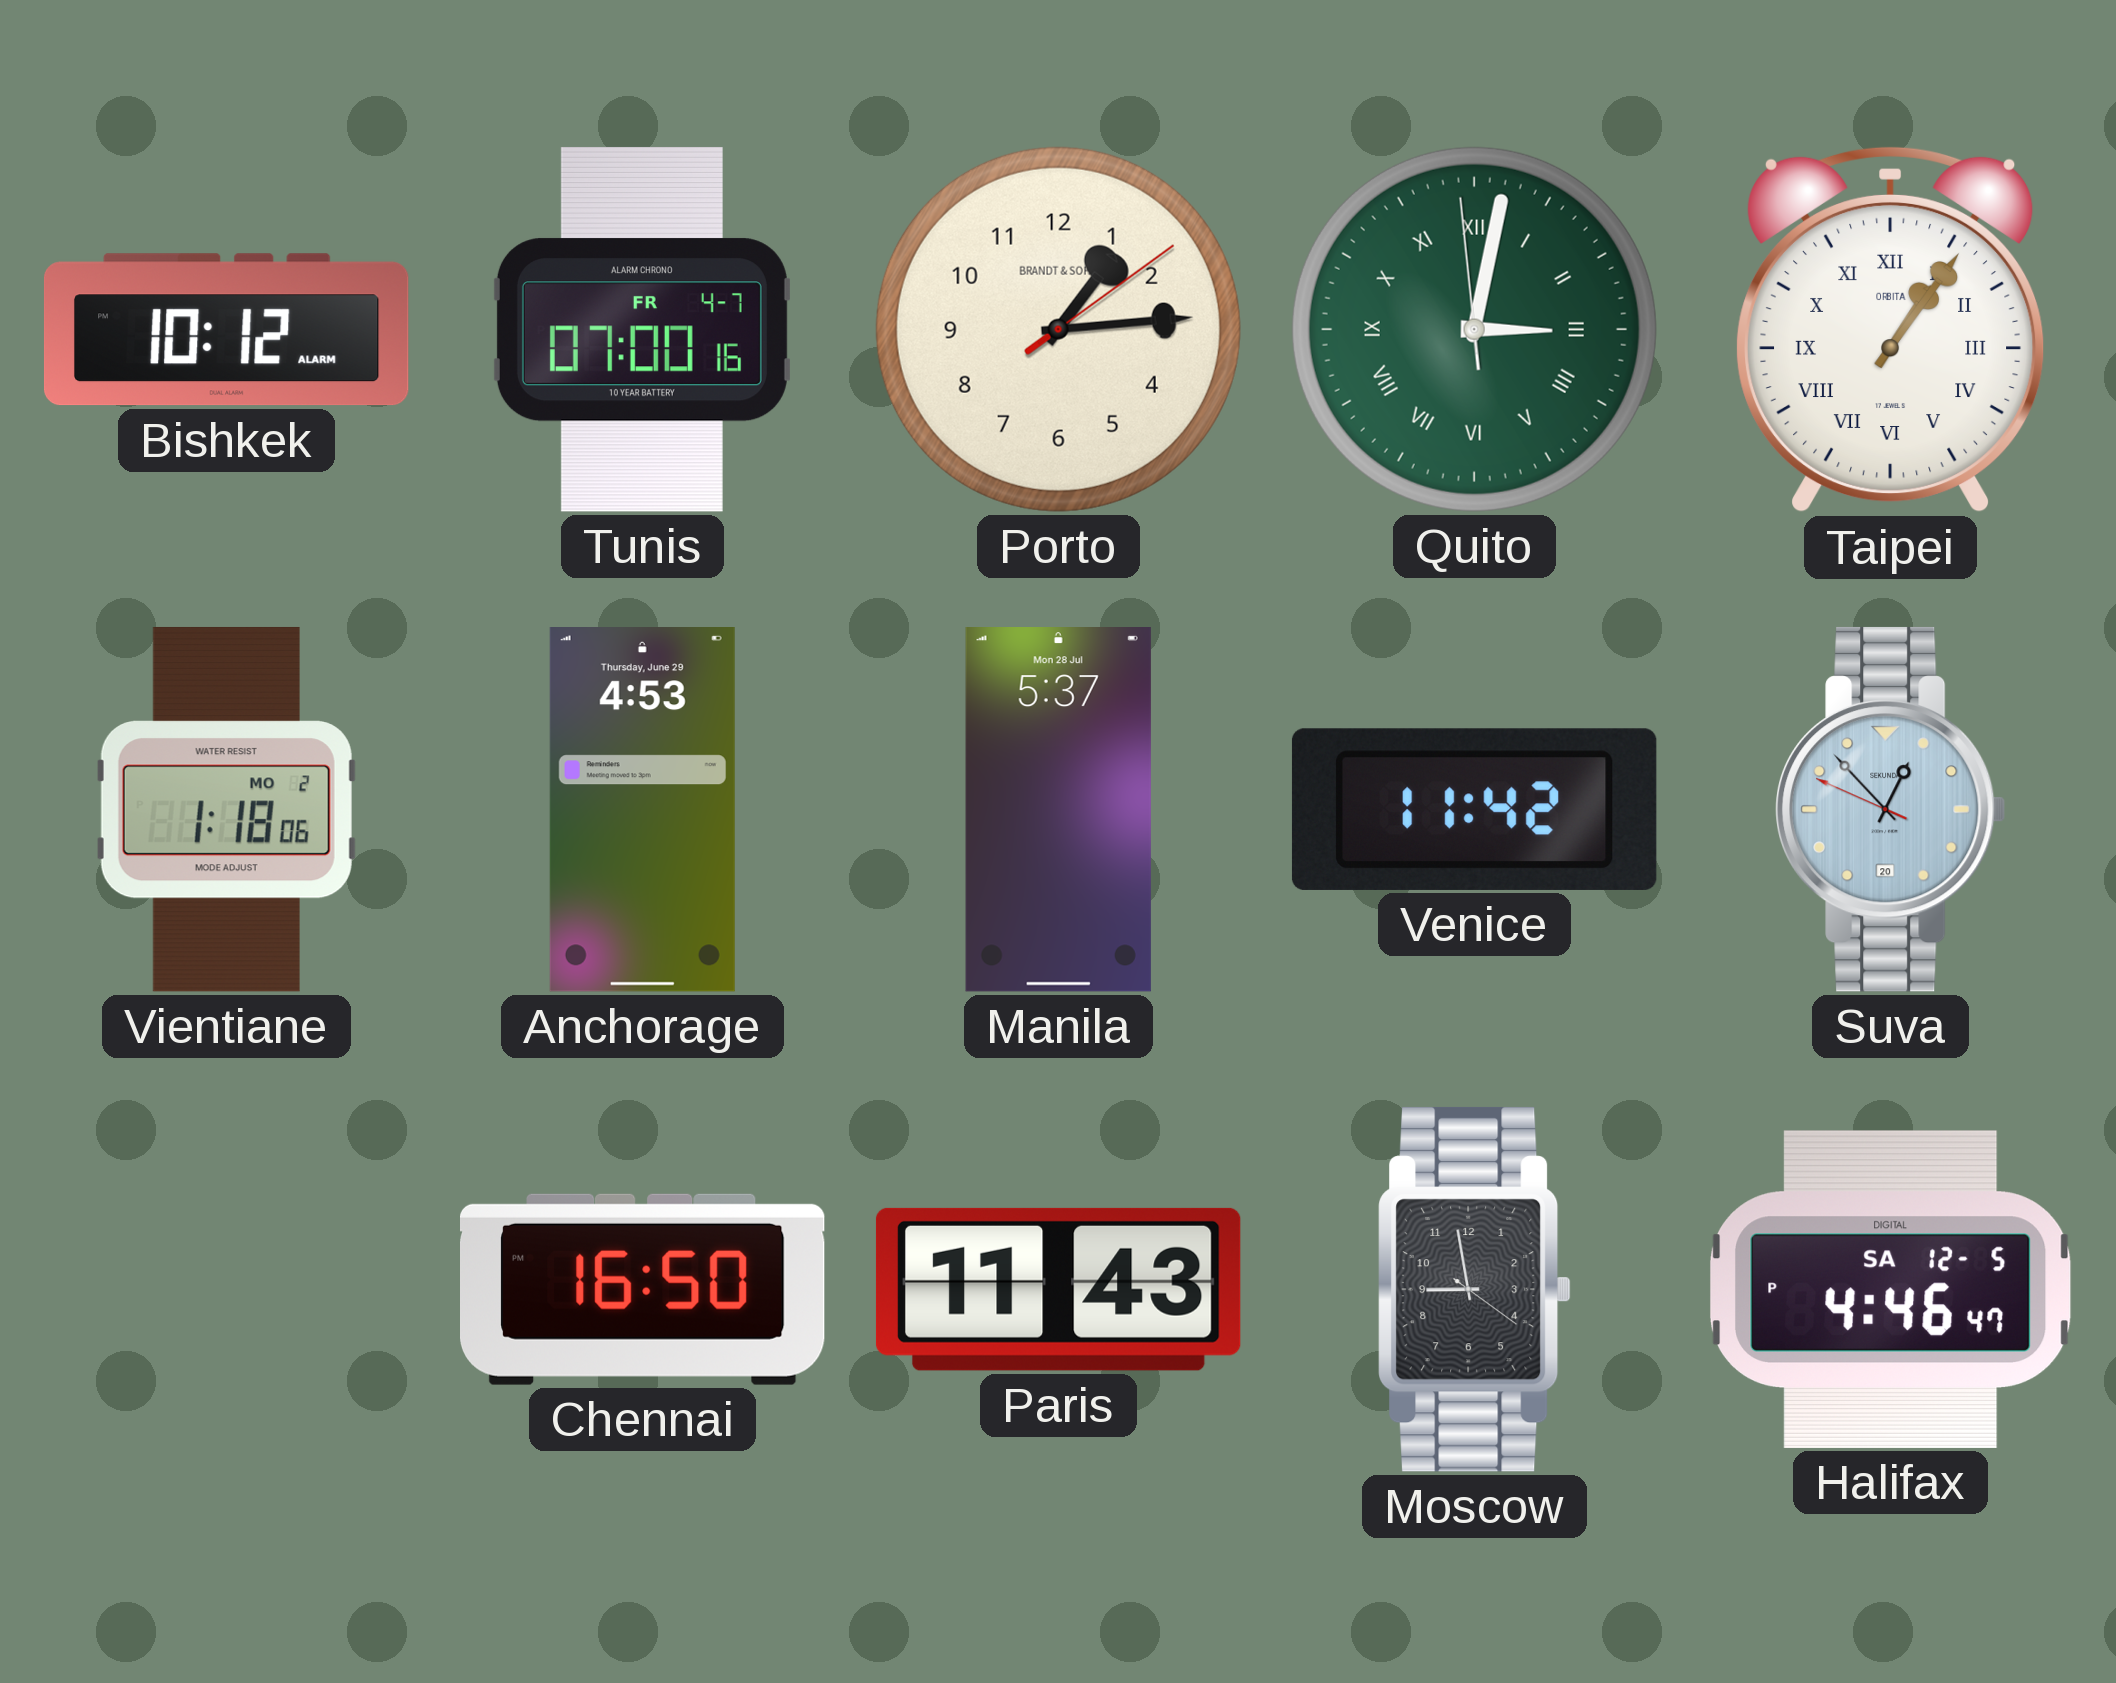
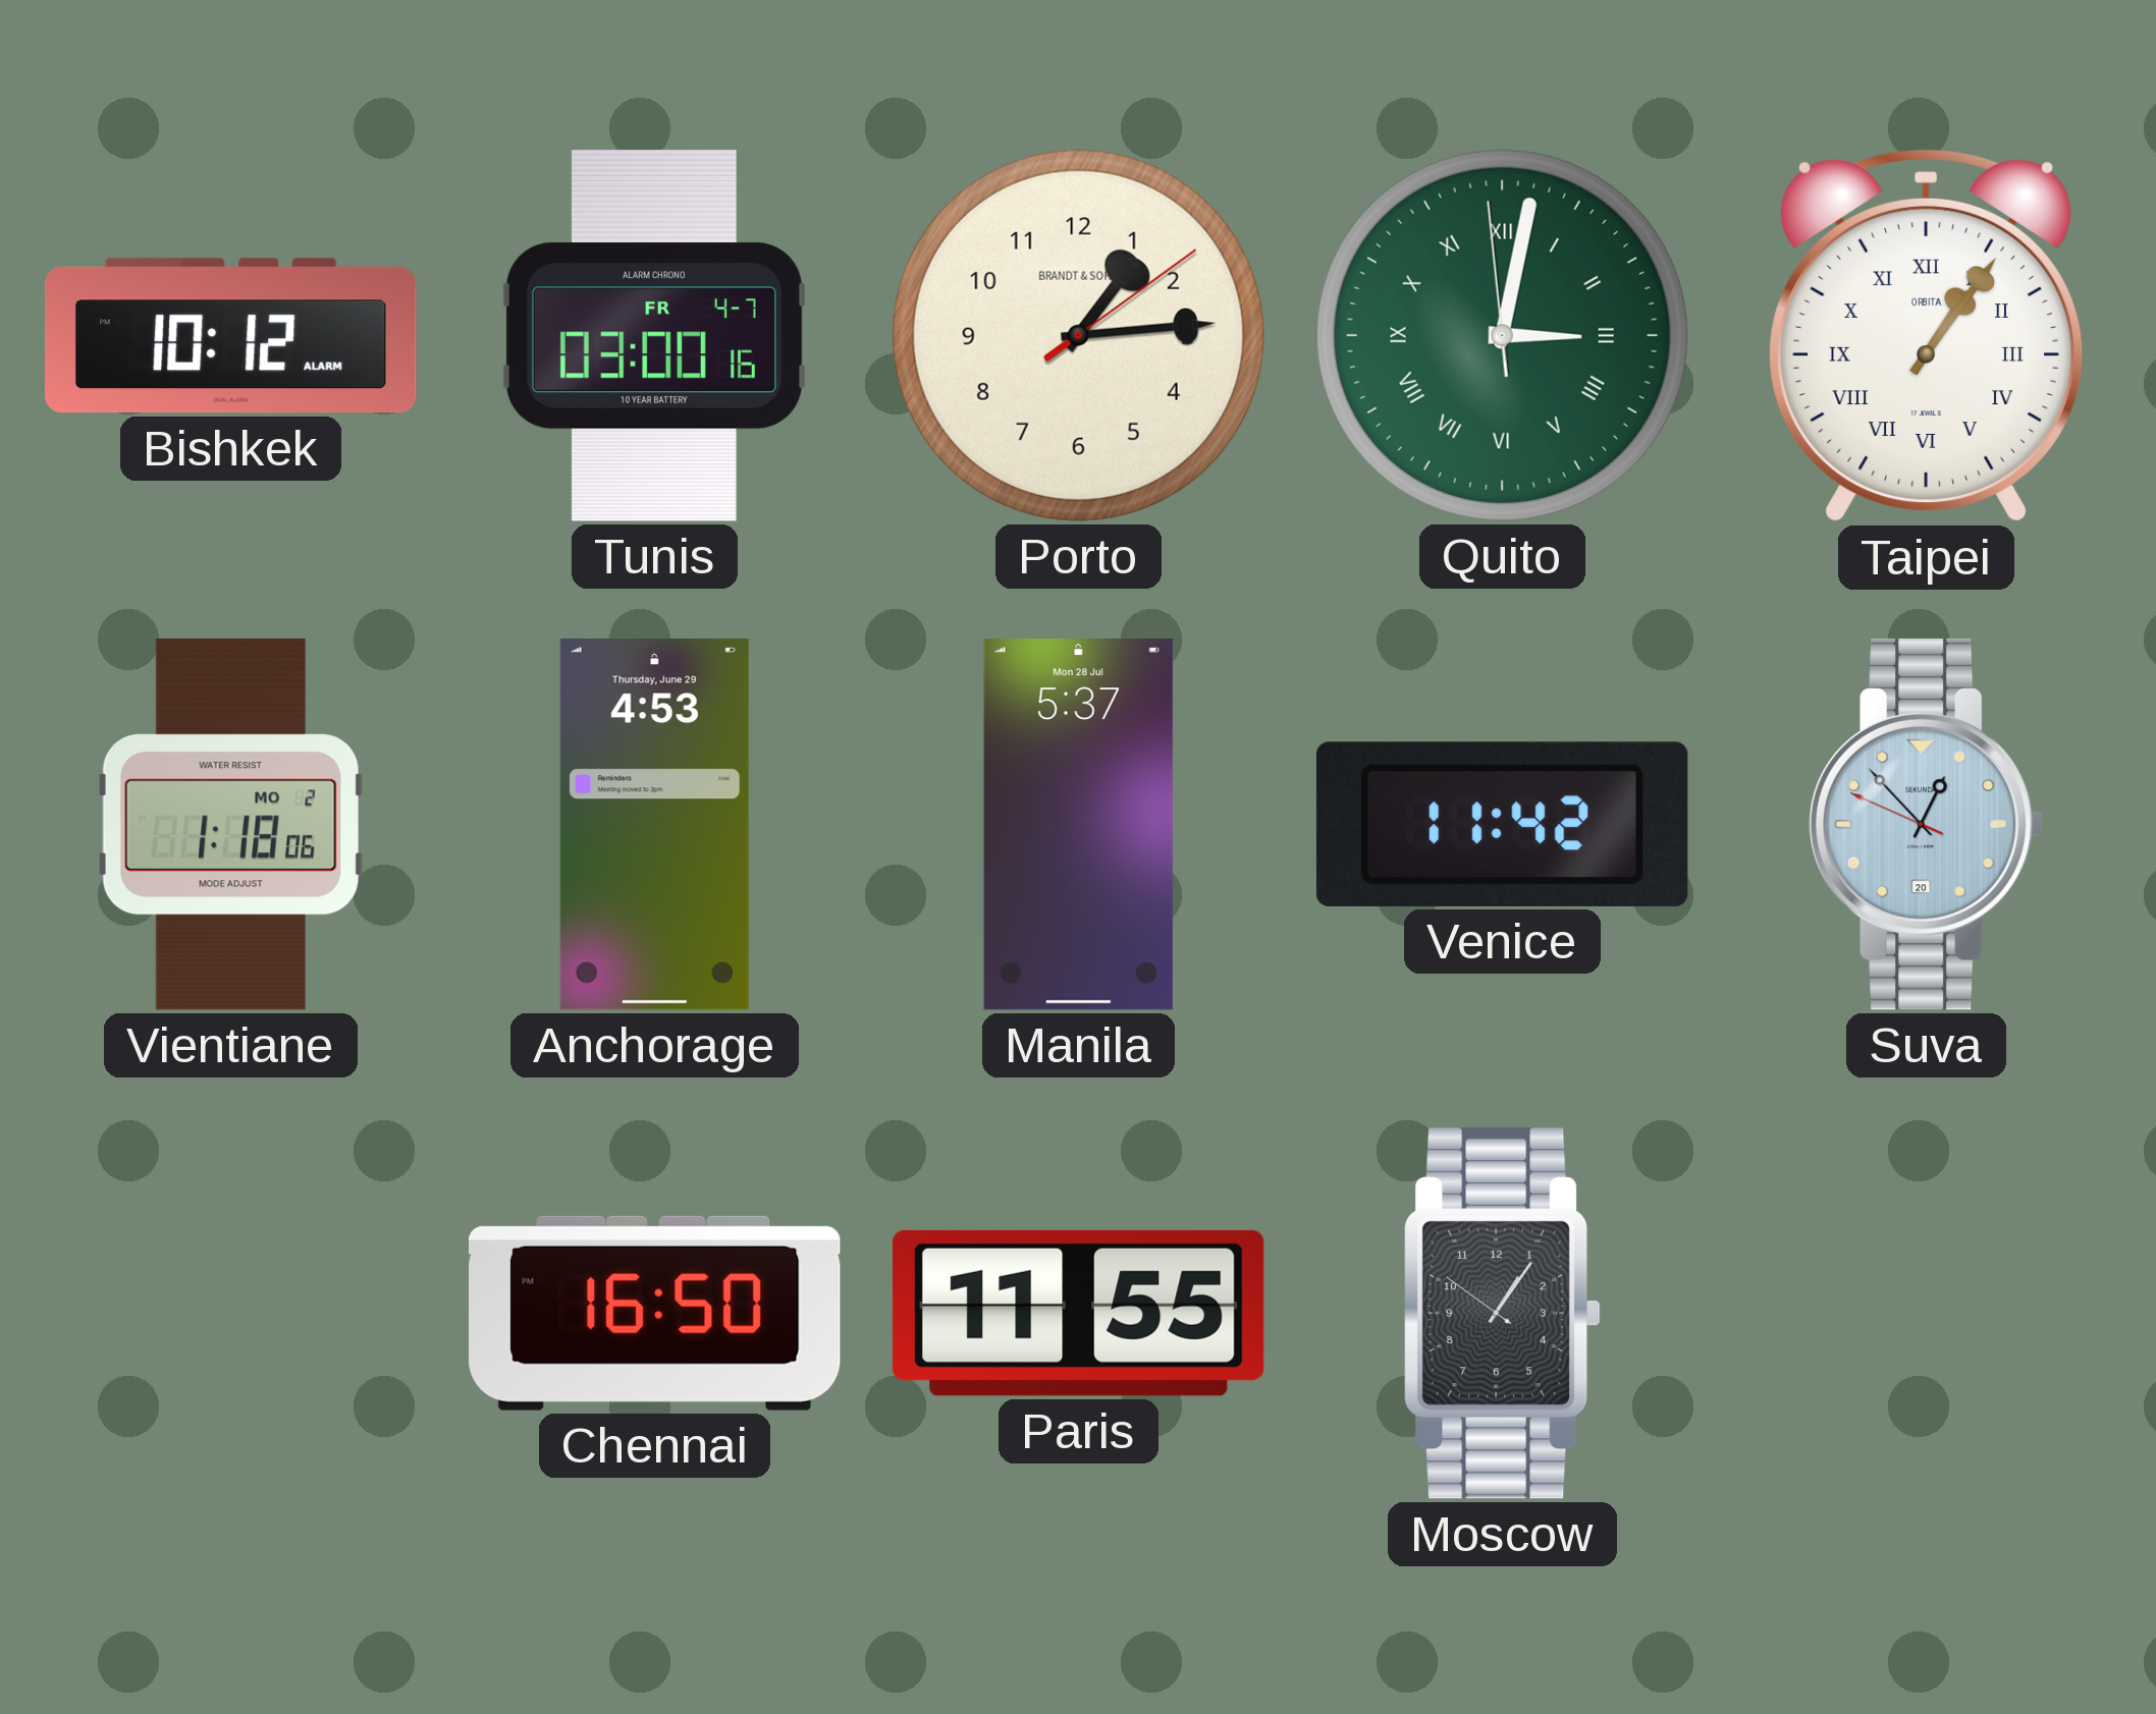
Tunis: 07:00 -> 03:00 (654, 335)
Paris: 11:43 -> 11:55 (1078, 1313)
Moscow: 8:58 -> 1:05 (1503, 1313)
Halifax: 4:46 -> none (1891, 1289)
